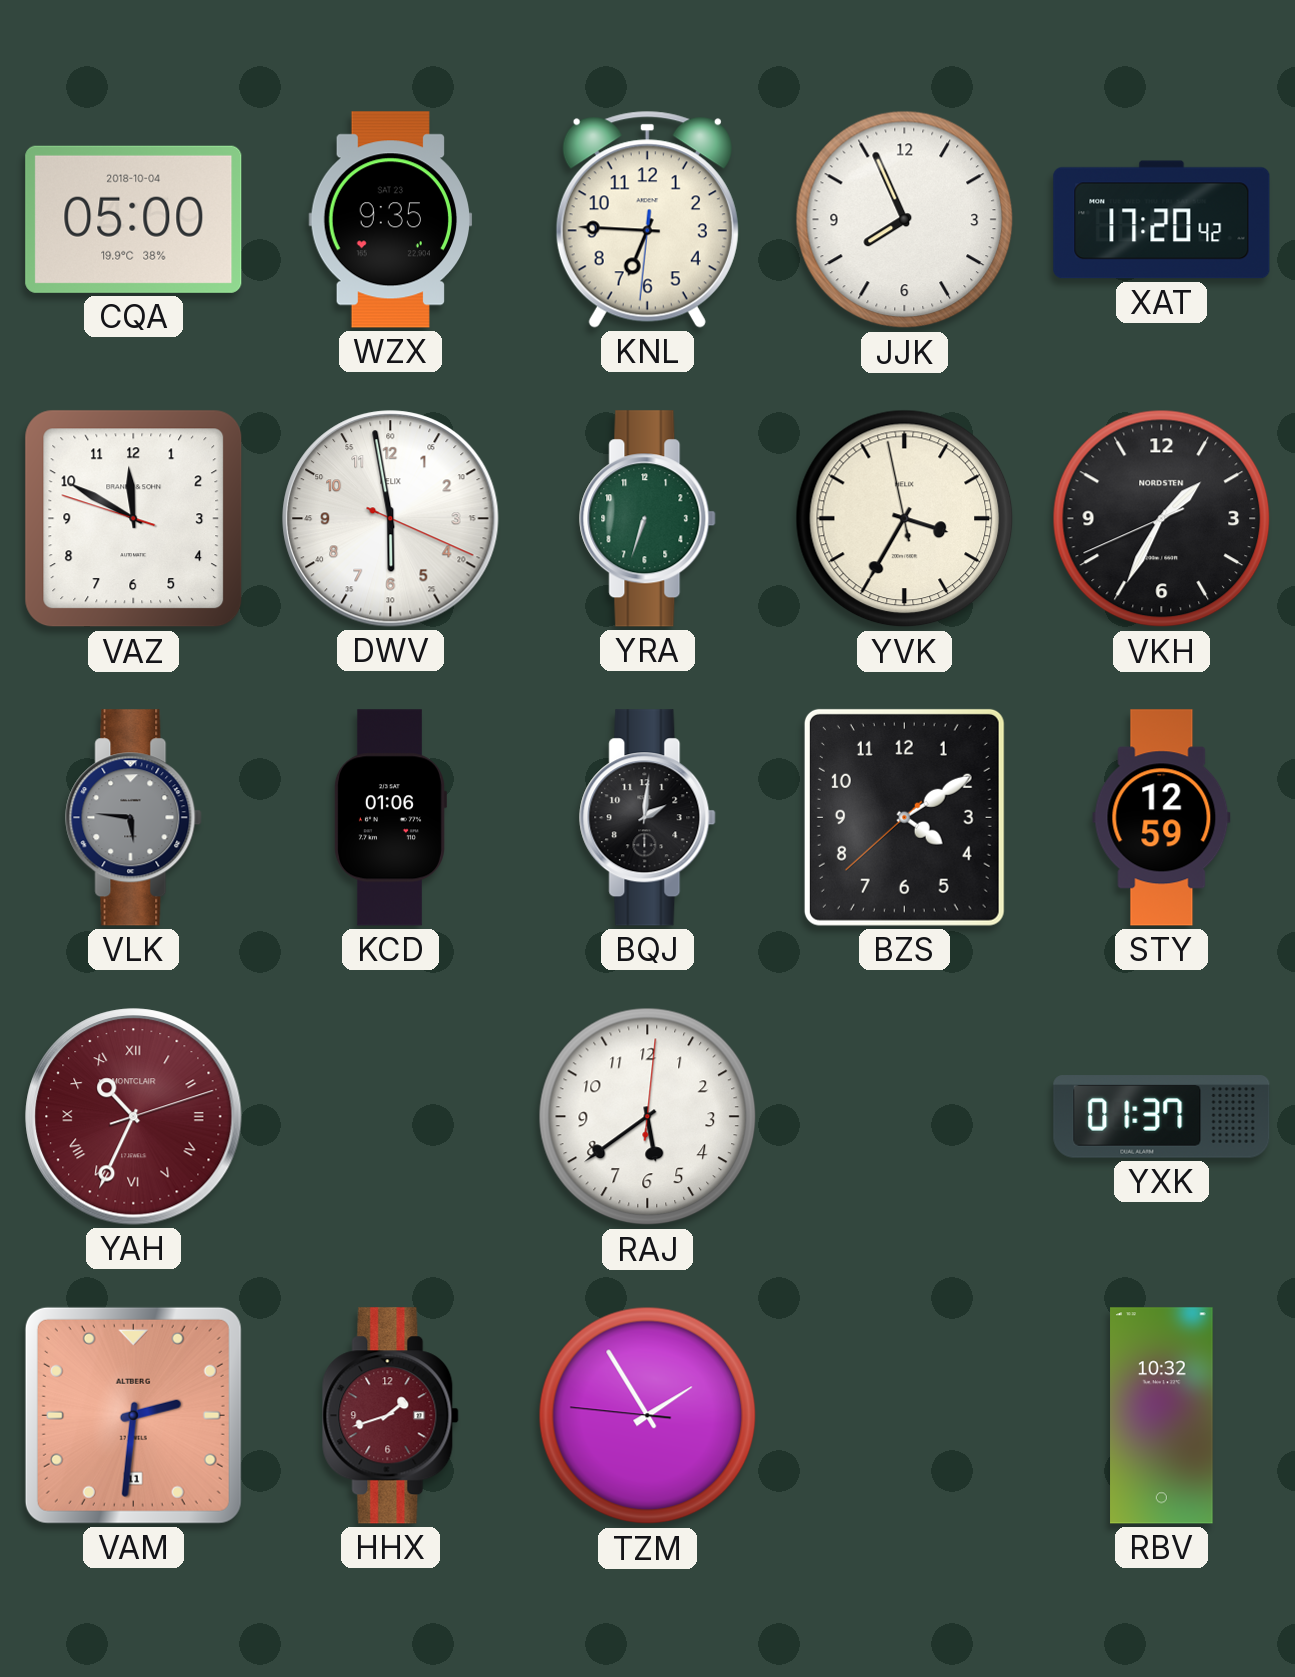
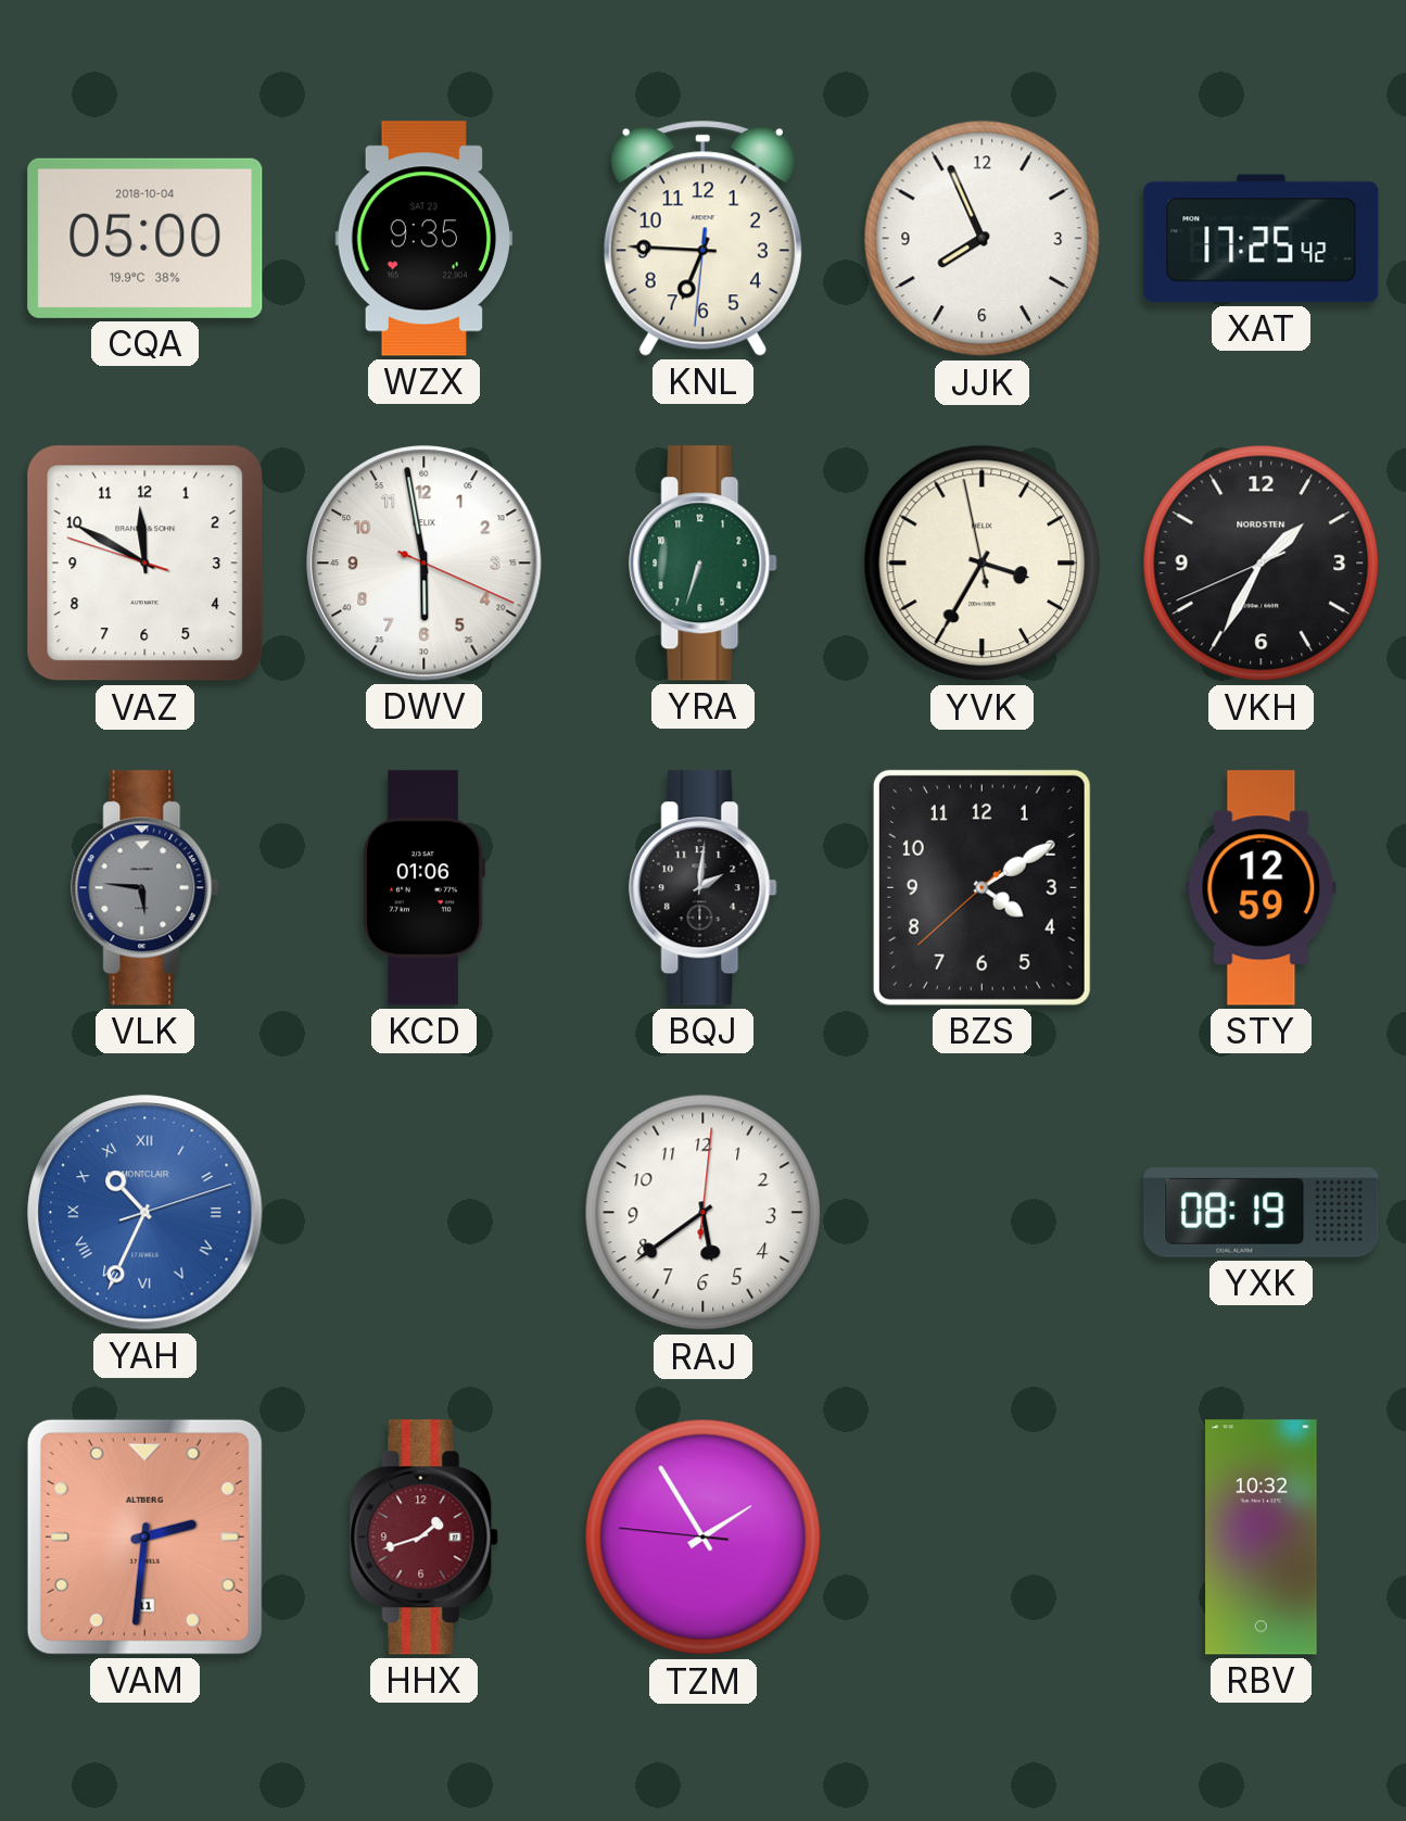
XAT: 17:20 -> 17:25 (1262, 239)
YAH dial: burgundy -> blue (145, 1213)
YXK: 01:37 -> 08:19 (1262, 1213)
